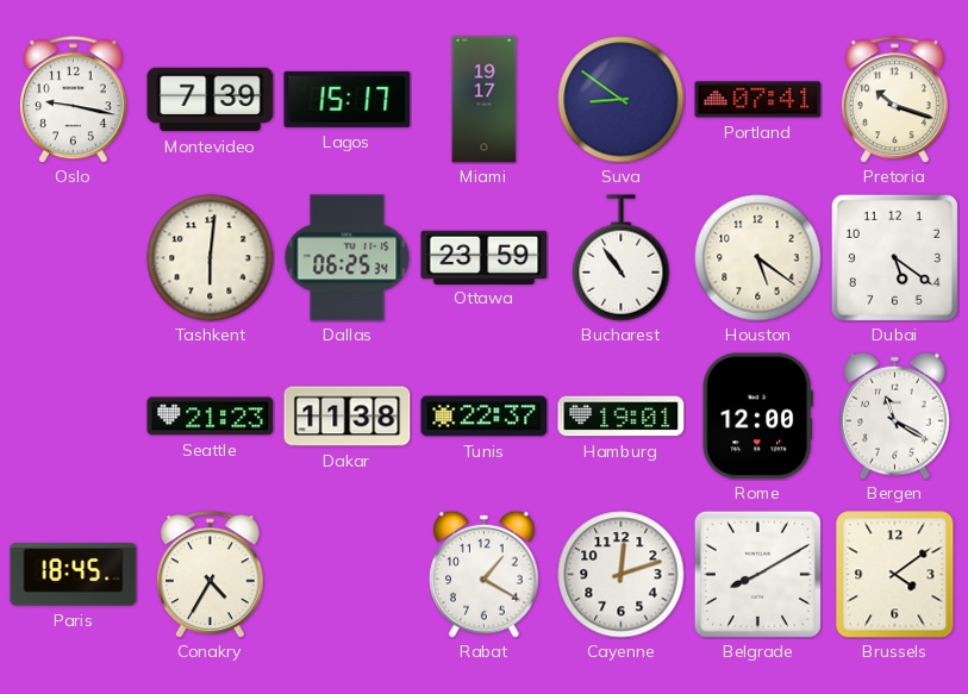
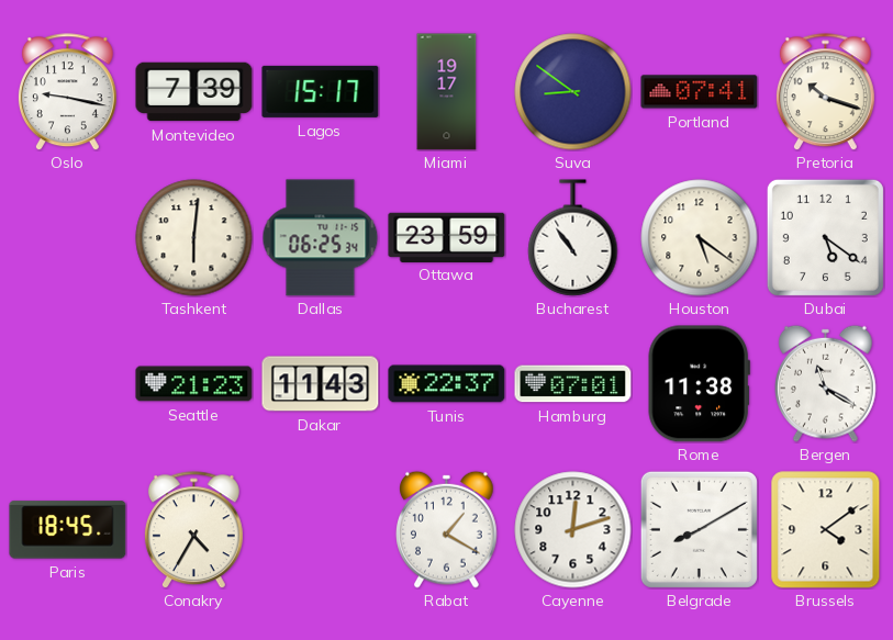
Dakar: 11:38 -> 11:43 (321, 384)
Hamburg: 19:01 -> 07:01 (573, 384)
Rome: 12:00 -> 11:38 (699, 384)
